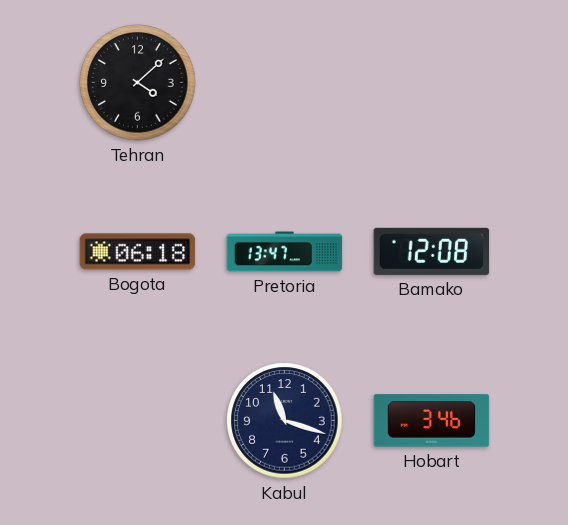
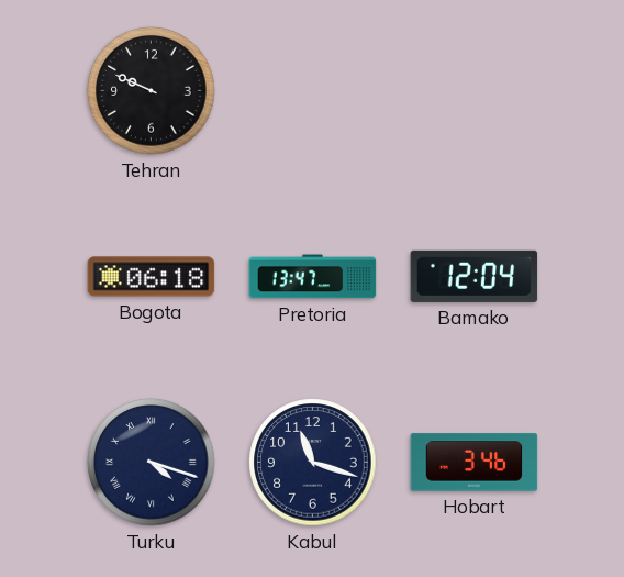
Tehran: 4:08 -> 9:49 (152, 91)
Bamako: 12:08 -> 12:04 (475, 276)
Turku: none -> 4:18 (152, 463)
